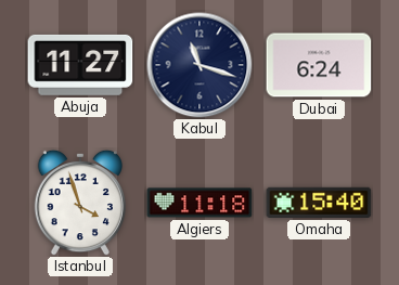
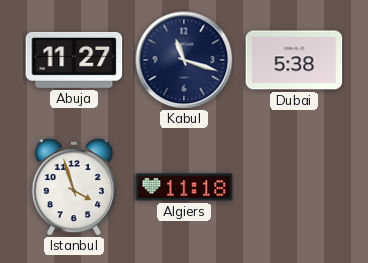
Dubai: 6:24 -> 5:38 (294, 60)
Omaha: 15:40 -> none (319, 203)
